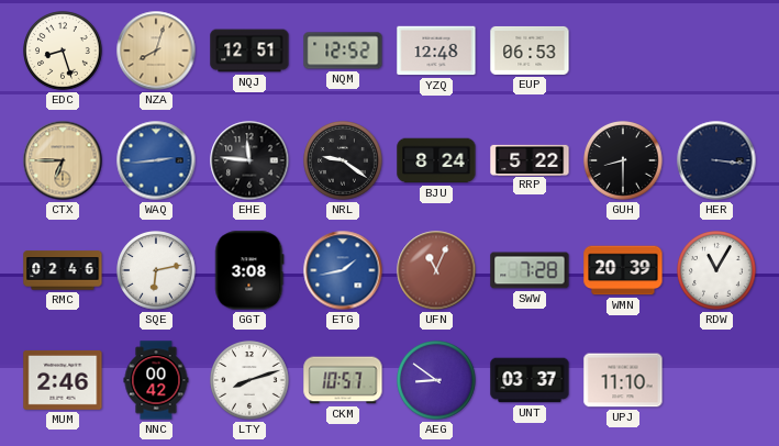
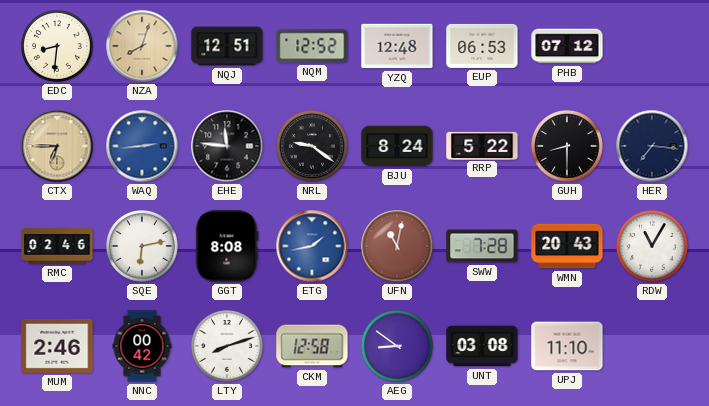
EDC: 8:27 -> 8:31 (57, 46)
PHB: none -> 07:12 (567, 46)
HER: 3:16 -> 7:16 (652, 146)
GGT: 3:08 -> 8:08 (227, 246)
UFN: 11:04 -> 11:02 (397, 246)
WMN: 20:39 -> 20:43 (567, 246)
CKM: 10:57 -> 12:58 (312, 346)
UNT: 03:37 -> 03:08 (482, 346)
